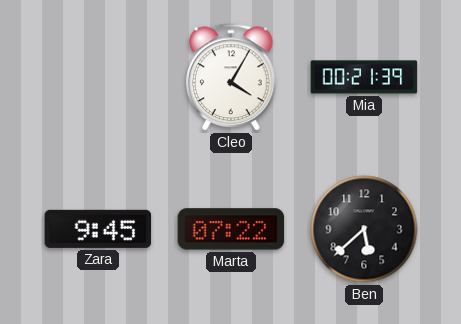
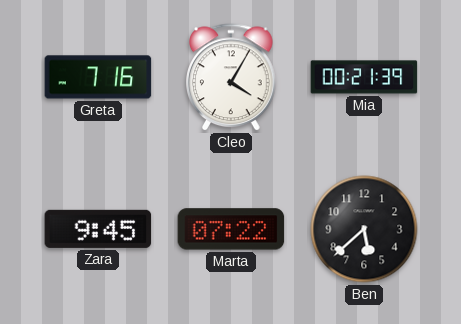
Greta: none -> 7:16 (98, 77)
